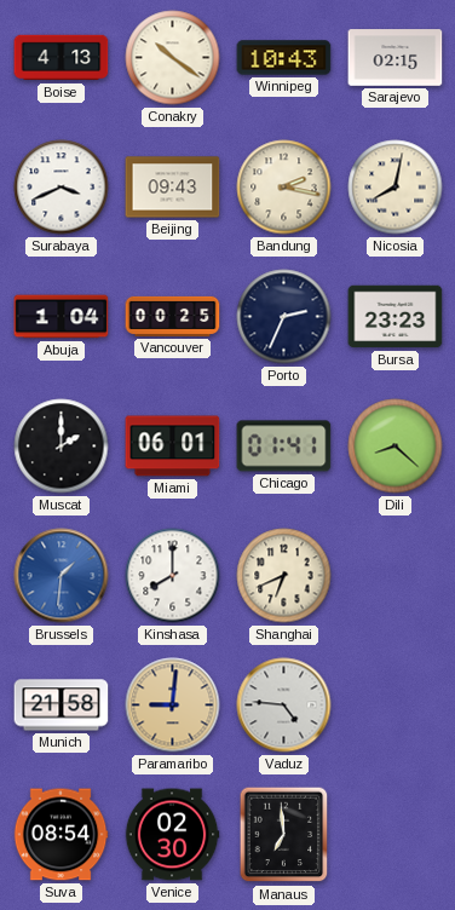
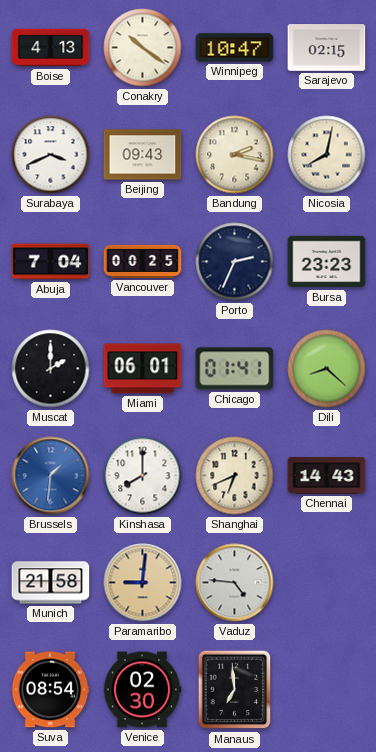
Winnipeg: 10:43 -> 10:47 (235, 48)
Abuja: 1:04 -> 7:04 (51, 262)
Chennai: none -> 14:43 (327, 476)
